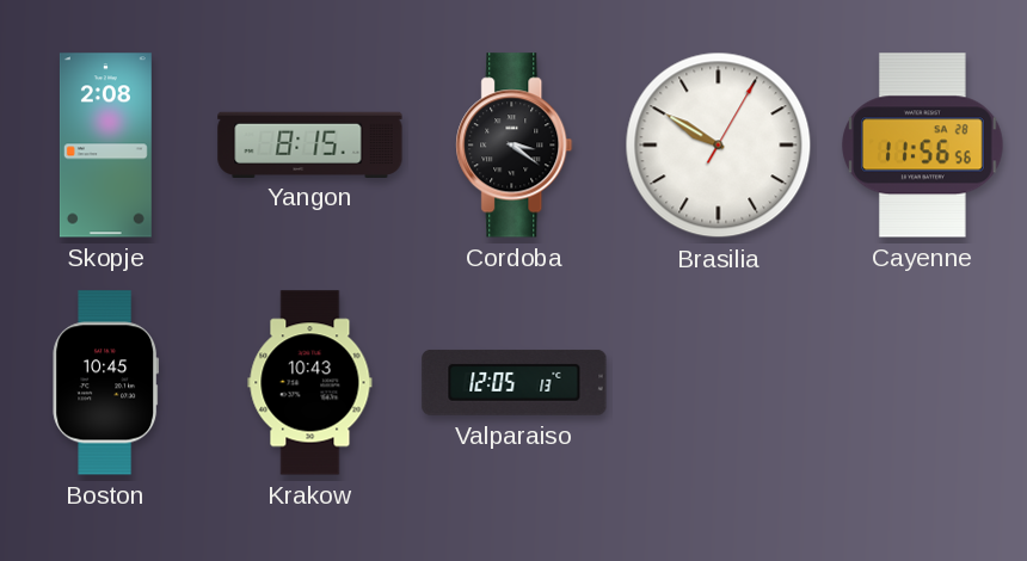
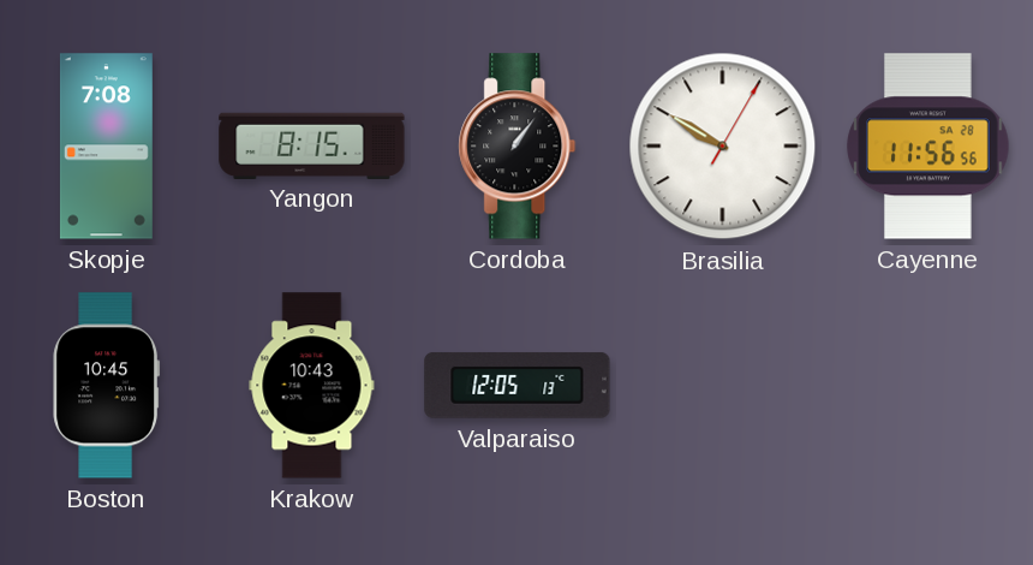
Skopje: 2:08 -> 7:08 (106, 147)
Cordoba: 3:21 -> 1:06 (518, 147)
